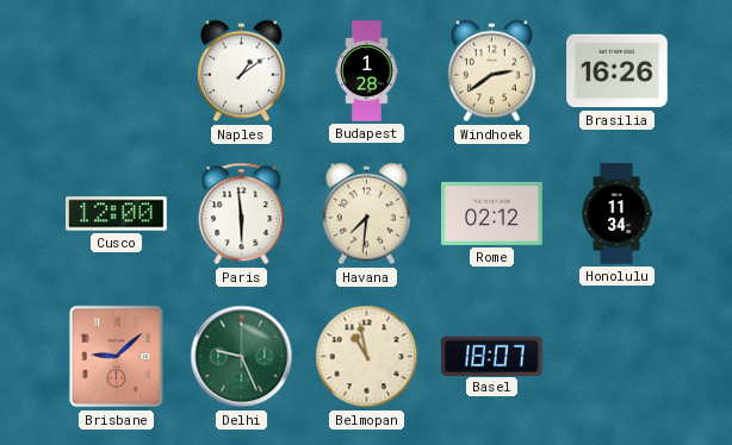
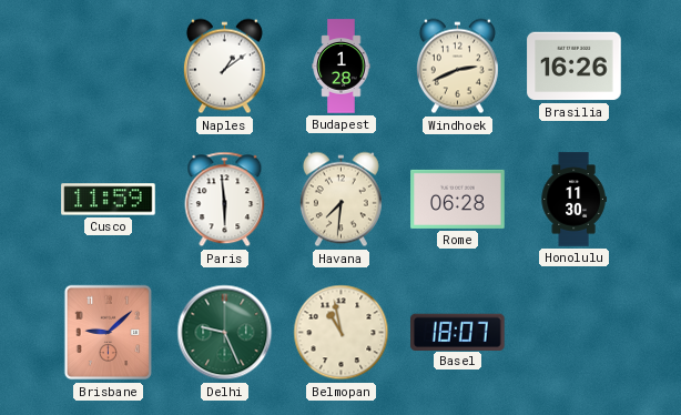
Windhoek: 2:39 -> 2:41 (457, 67)
Cusco: 12:00 -> 11:59 (109, 200)
Rome: 02:12 -> 06:28 (458, 199)
Honolulu: 11:34 -> 11:30 (573, 200)
